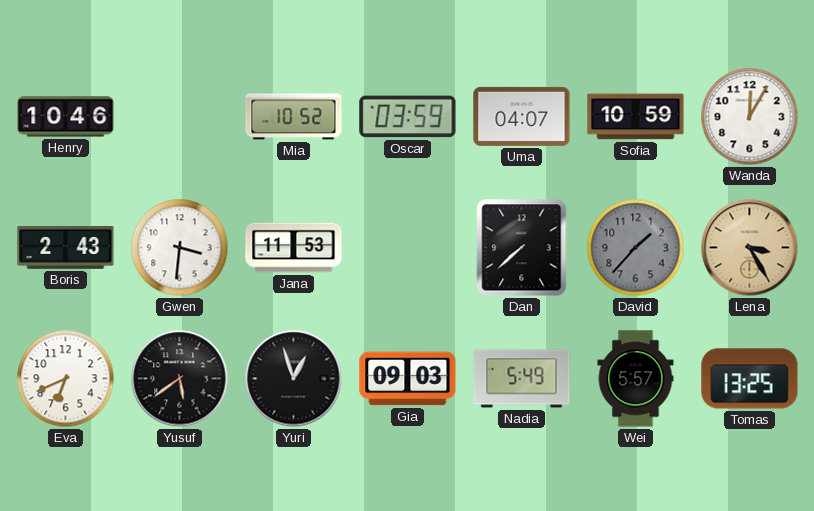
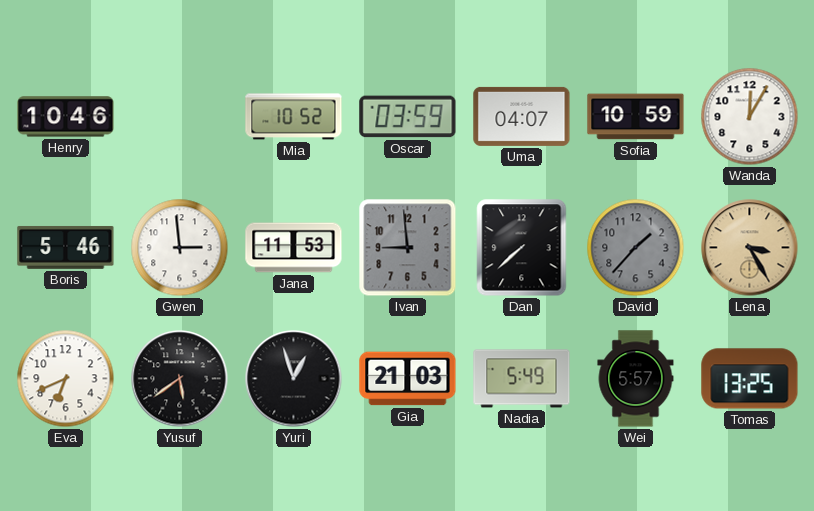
Boris: 2:43 -> 5:46 (66, 247)
Gwen: 3:31 -> 2:59 (180, 248)
Ivan: none -> 8:59 (408, 248)
Gia: 09:03 -> 21:03 (408, 379)
